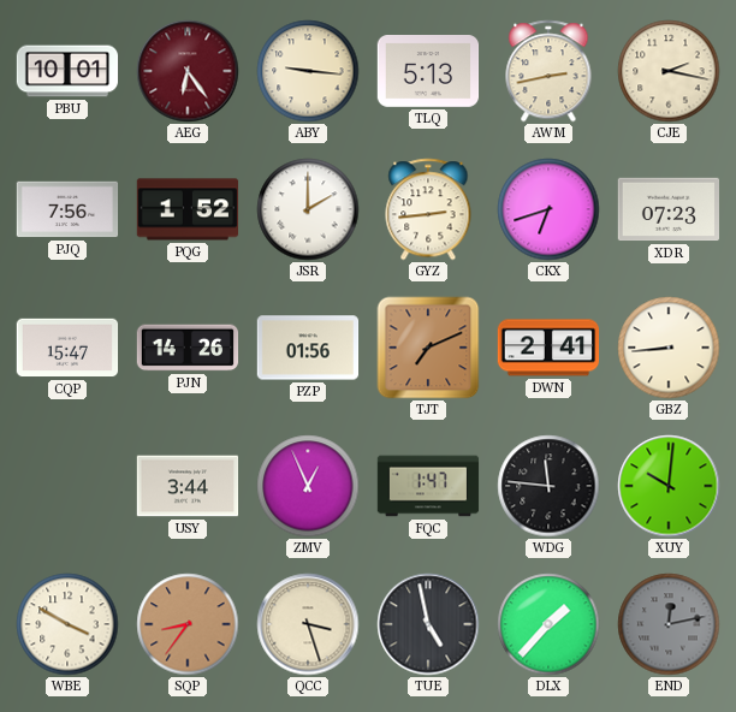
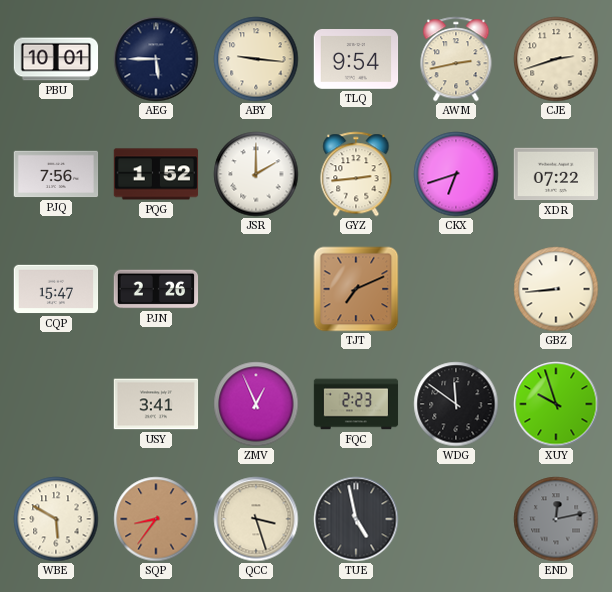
AEG: 6:24 -> 5:45 (156, 59)
AEG dial: burgundy -> navy (156, 59)
TLQ: 5:13 -> 9:54 (356, 60)
CJE: 2:17 -> 2:42 (556, 59)
XDR: 07:23 -> 07:22 (556, 174)
PJN: 14:26 -> 2:26 (156, 289)
PZP: 01:56 -> none (308, 348)
DWN: 2:41 -> none (548, 348)
USY: 3:44 -> 3:41 (156, 404)
FQC: 1:47 -> 2:23 (356, 404)
WDG: 11:46 -> 11:51 (456, 404)
XUY: 10:01 -> 9:57 (556, 404)
WBE: 3:50 -> 5:50 (56, 519)
DLX: 1:37 -> none (548, 624)
